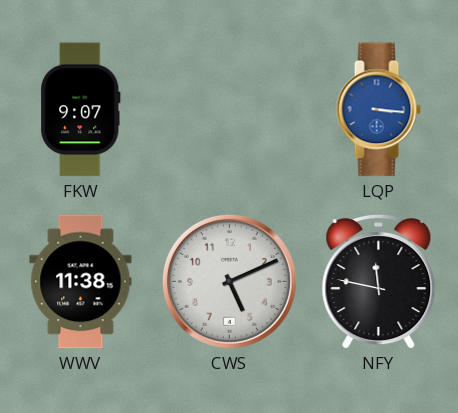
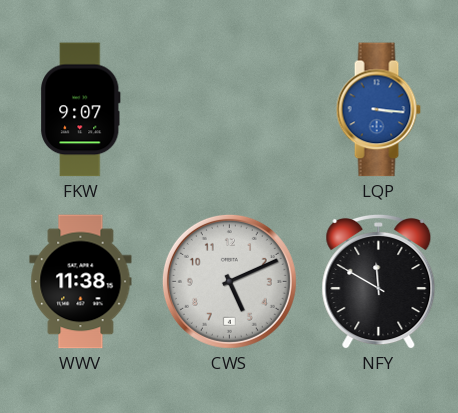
NFY: 11:47 -> 11:50 (379, 282)
